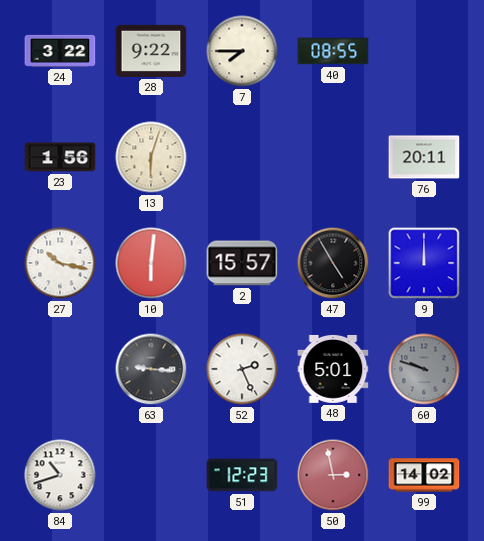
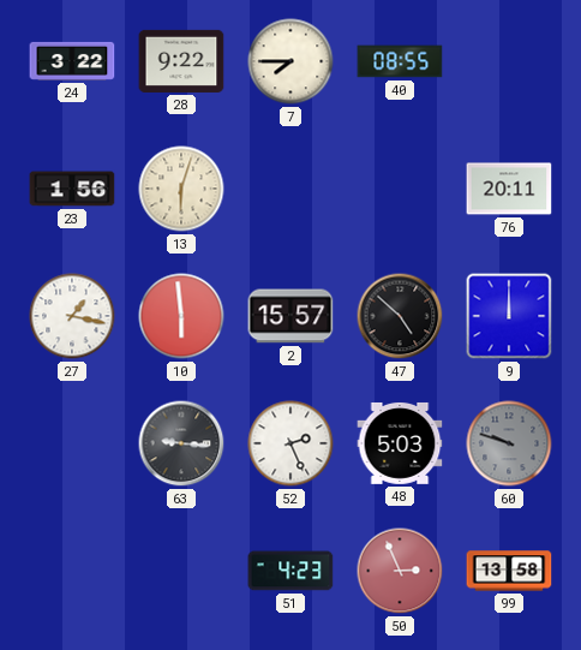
27: 10:17 -> 1:17 (72, 316)
10: 6:01 -> 5:59 (181, 316)
47: 4:55 -> 4:52 (400, 316)
48: 5:01 -> 5:03 (400, 443)
84: 10:42 -> none (60, 475)
51: 12:23 -> 4:23 (290, 571)
50: 2:58 -> 2:56 (400, 571)
99: 14:02 -> 13:58 (509, 571)
